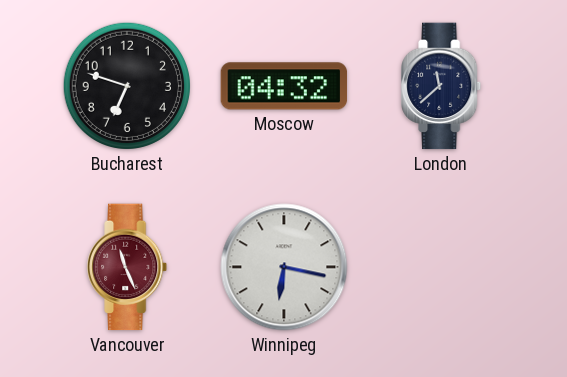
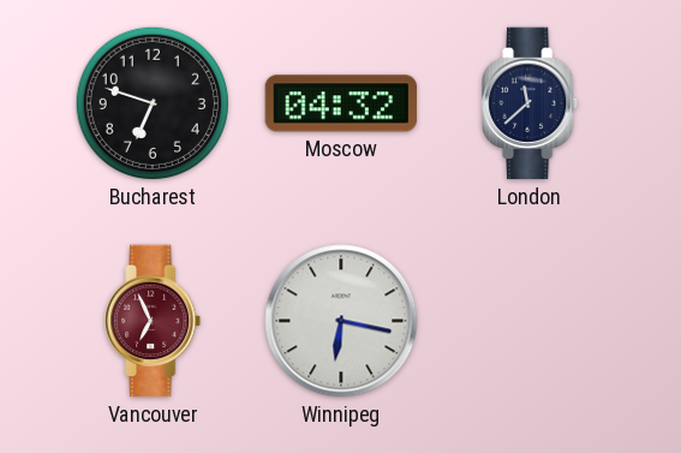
Vancouver: 11:26 -> 6:56 (154, 321)
